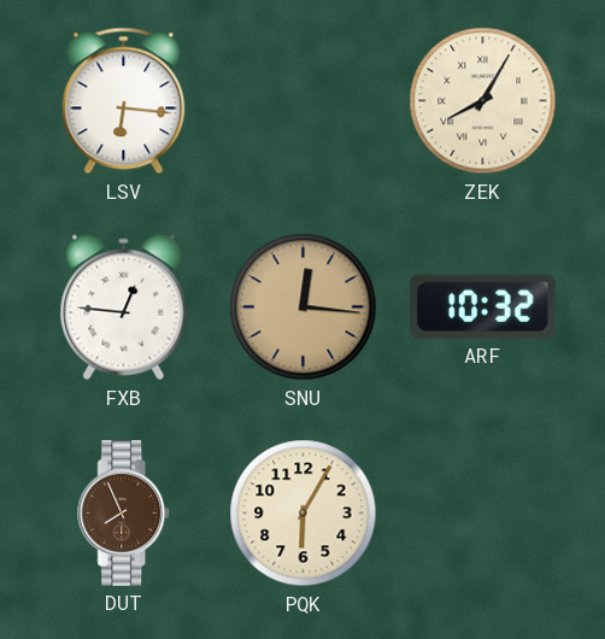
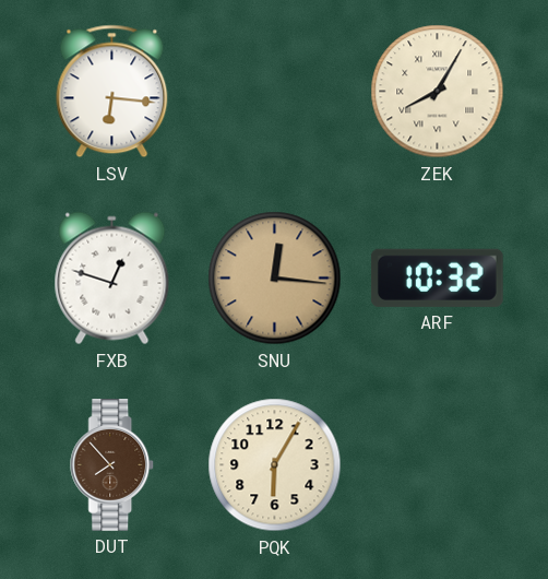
FXB: 12:46 -> 12:48 (112, 279)
DUT: 7:56 -> 7:53 (112, 465)
